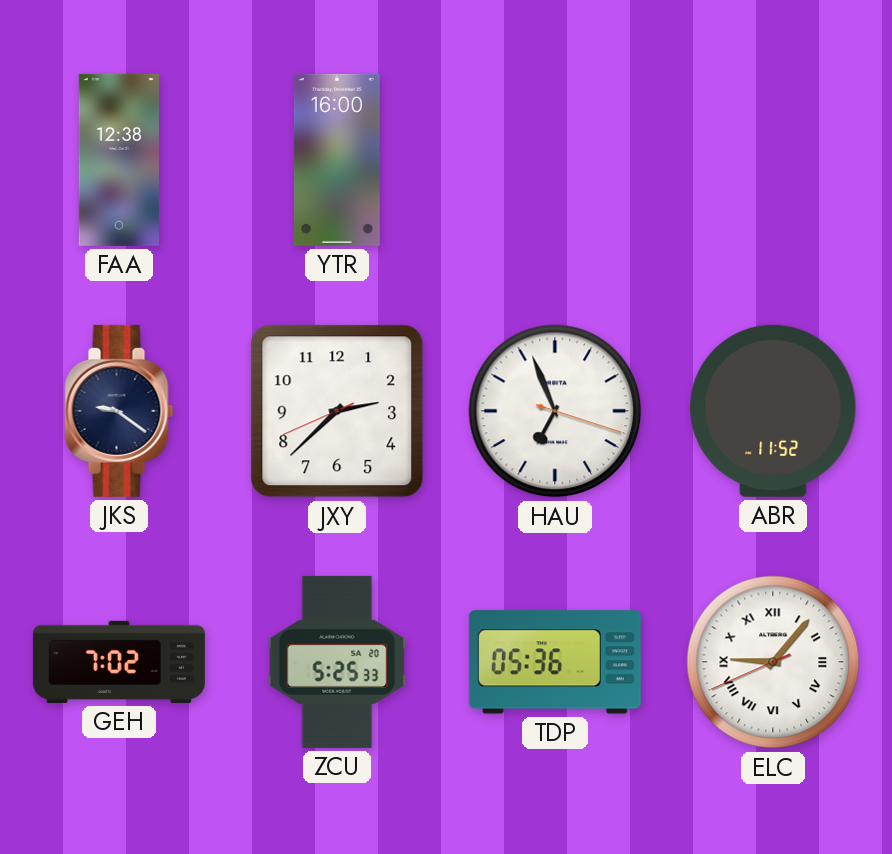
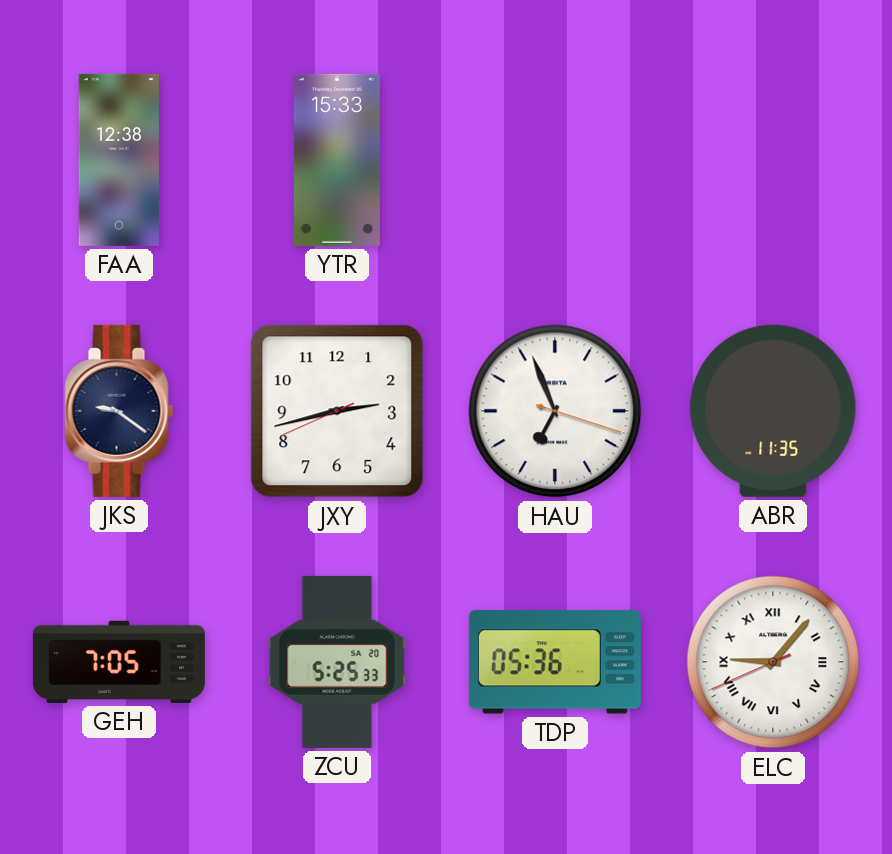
YTR: 16:00 -> 15:33 (337, 160)
JXY: 2:37 -> 2:42 (337, 411)
ABR: 11:52 -> 11:35 (773, 411)
GEH: 7:02 -> 7:05 (119, 662)
